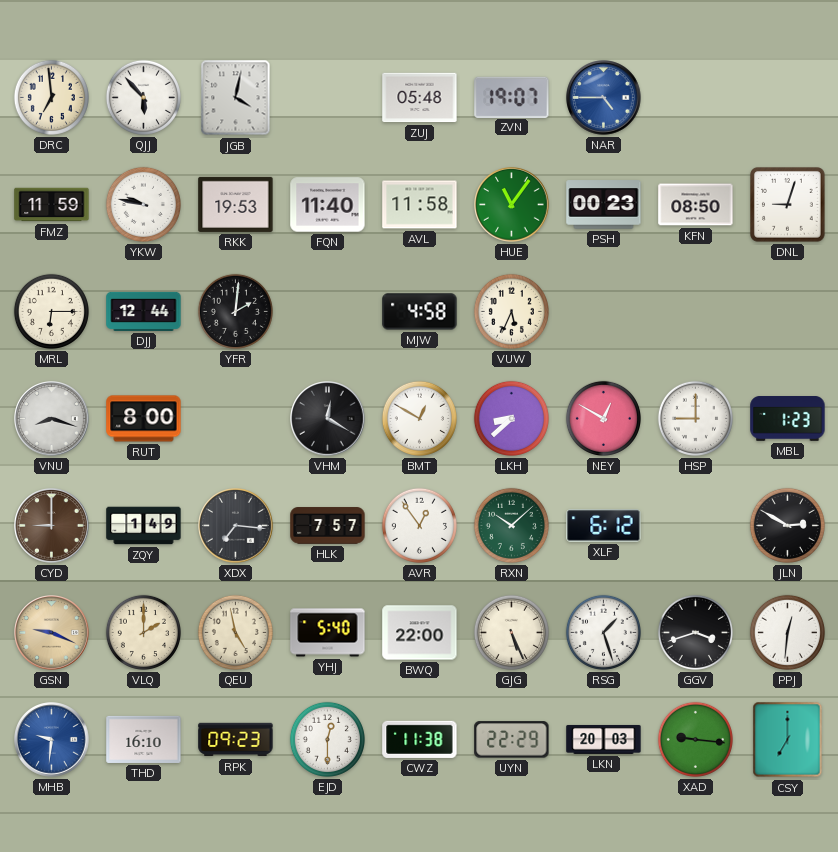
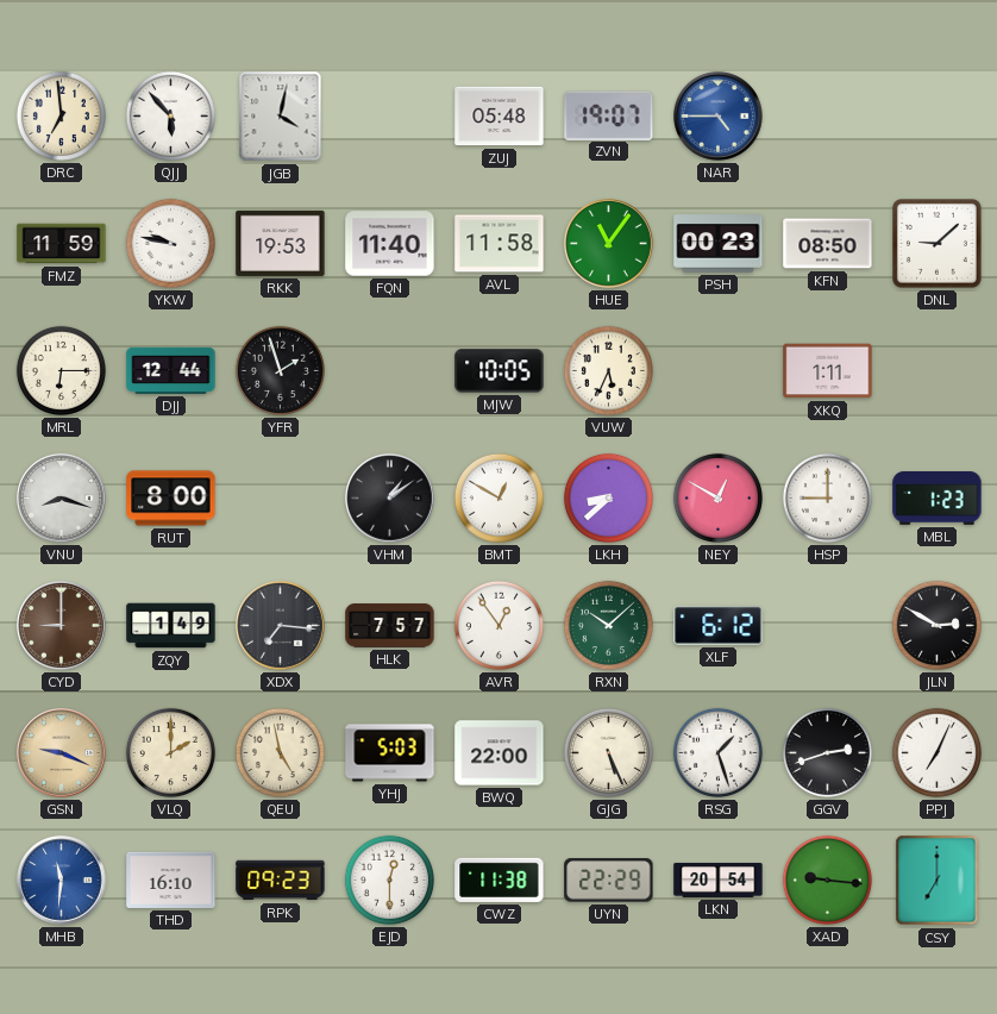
DNL: 9:03 -> 9:08 (938, 244)
YFR: 2:01 -> 1:57 (280, 370)
MJW: 4:58 -> 10:05 (500, 371)
XKQ: none -> 1:11 (828, 371)
VHM: 12:20 -> 1:09 (390, 499)
YHJ: 5:40 -> 5:03 (390, 753)
GGV: 3:42 -> 2:42 (827, 752)
PPJ: 12:31 -> 7:04 (936, 752)
MHB: 9:31 -> 11:31 (62, 881)
LKN: 20:03 -> 20:54 (719, 881)
